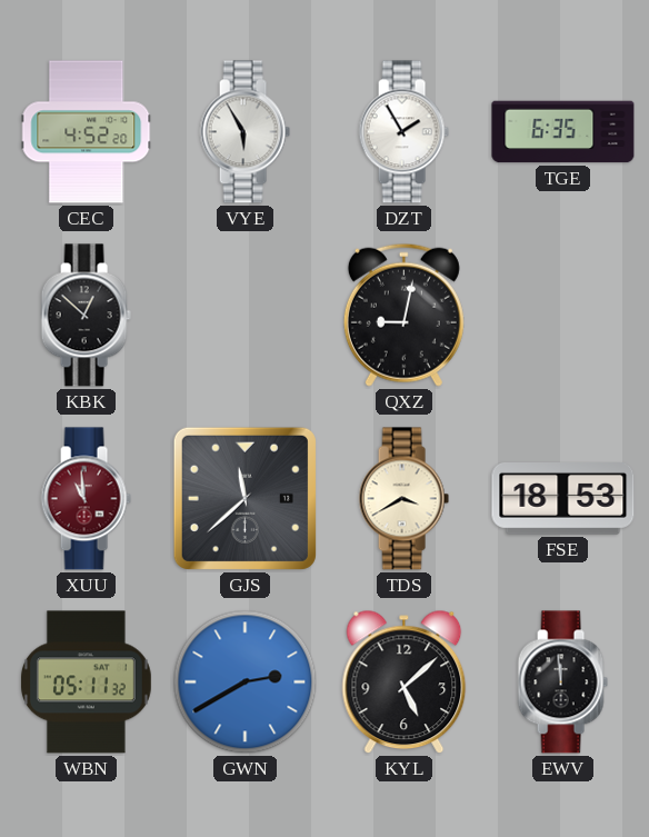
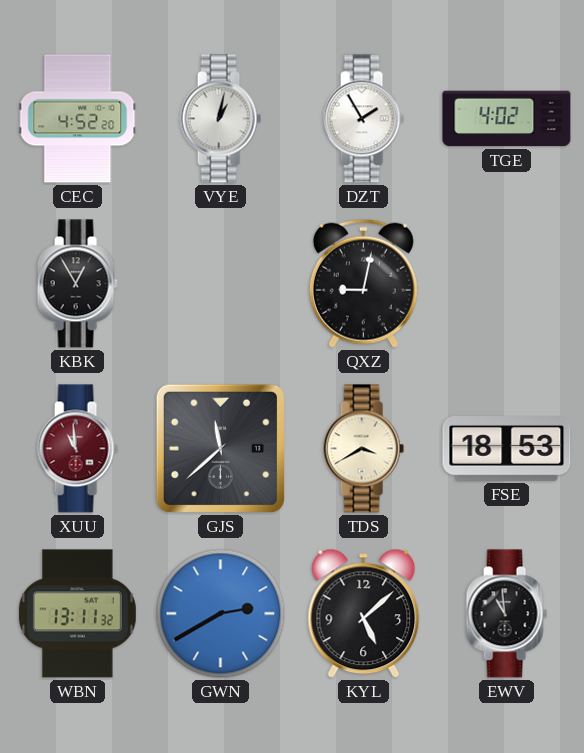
VYE: 5:55 -> 1:02 (220, 119)
TGE: 6:35 -> 4:02 (507, 119)
KBK: 12:52 -> 12:55 (77, 284)
WBN: 05:11 -> 13:11 (77, 614)
EWV: 11:59 -> 10:59 (506, 614)
